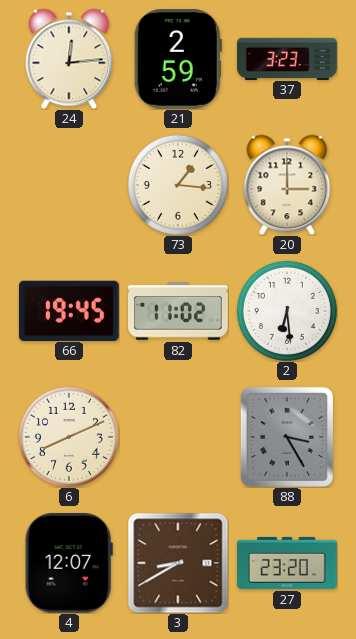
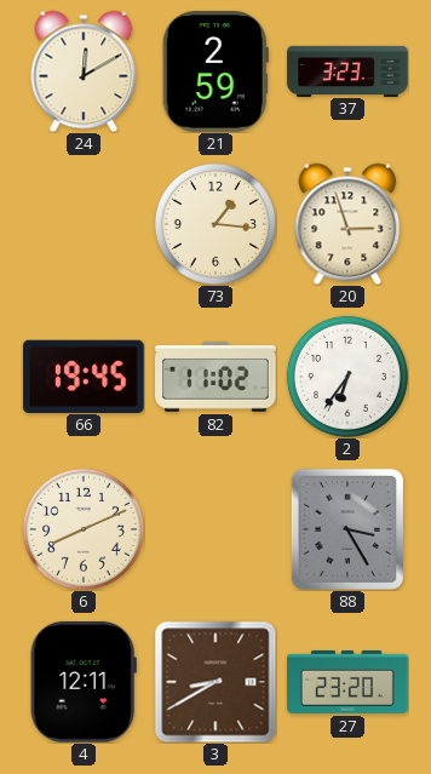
24: 12:14 -> 12:10 (84, 71)
20: 3:00 -> 2:57 (347, 224)
2: 6:29 -> 6:36 (347, 377)
4: 12:07 -> 12:11 (84, 683)
